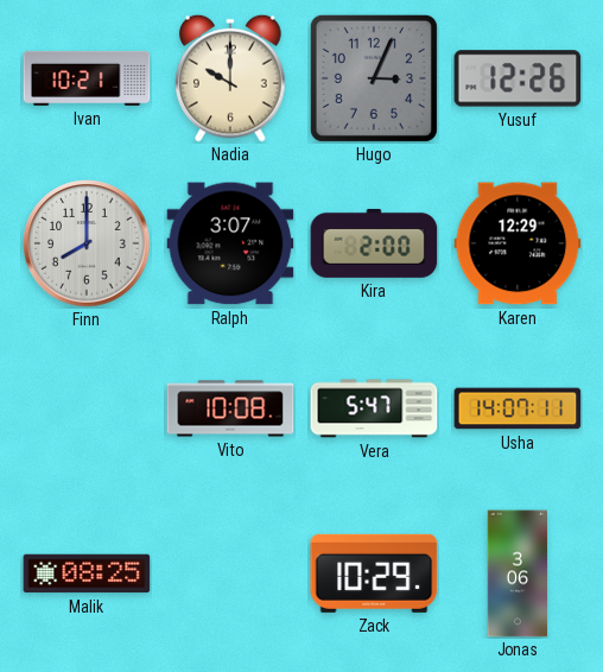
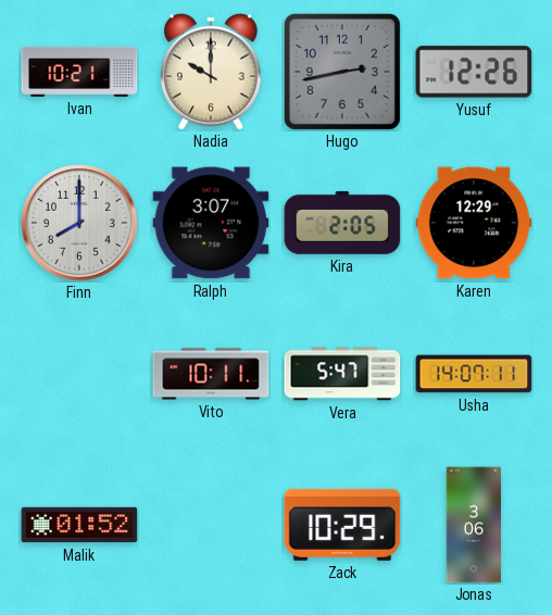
Hugo: 3:04 -> 2:43 (342, 72)
Kira: 2:00 -> 2:05 (342, 223)
Vito: 10:08 -> 10:11 (211, 374)
Malik: 08:25 -> 01:52 (79, 525)
